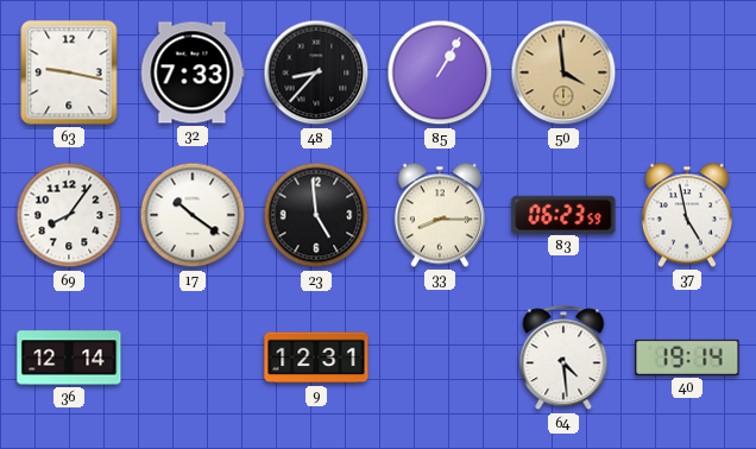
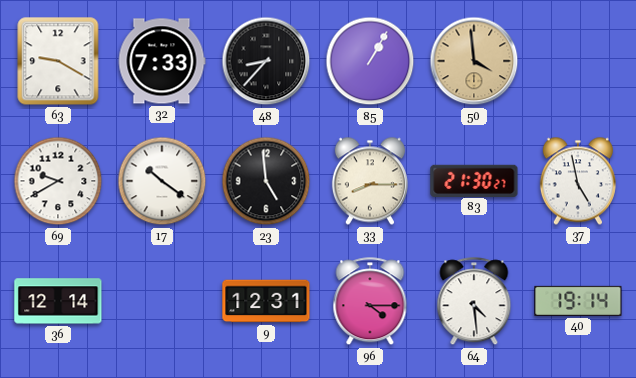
63: 9:17 -> 9:20 (58, 61)
69: 8:06 -> 9:40 (58, 181)
83: 06:23 -> 21:30 (474, 180)
96: none -> 4:15 (370, 302)
